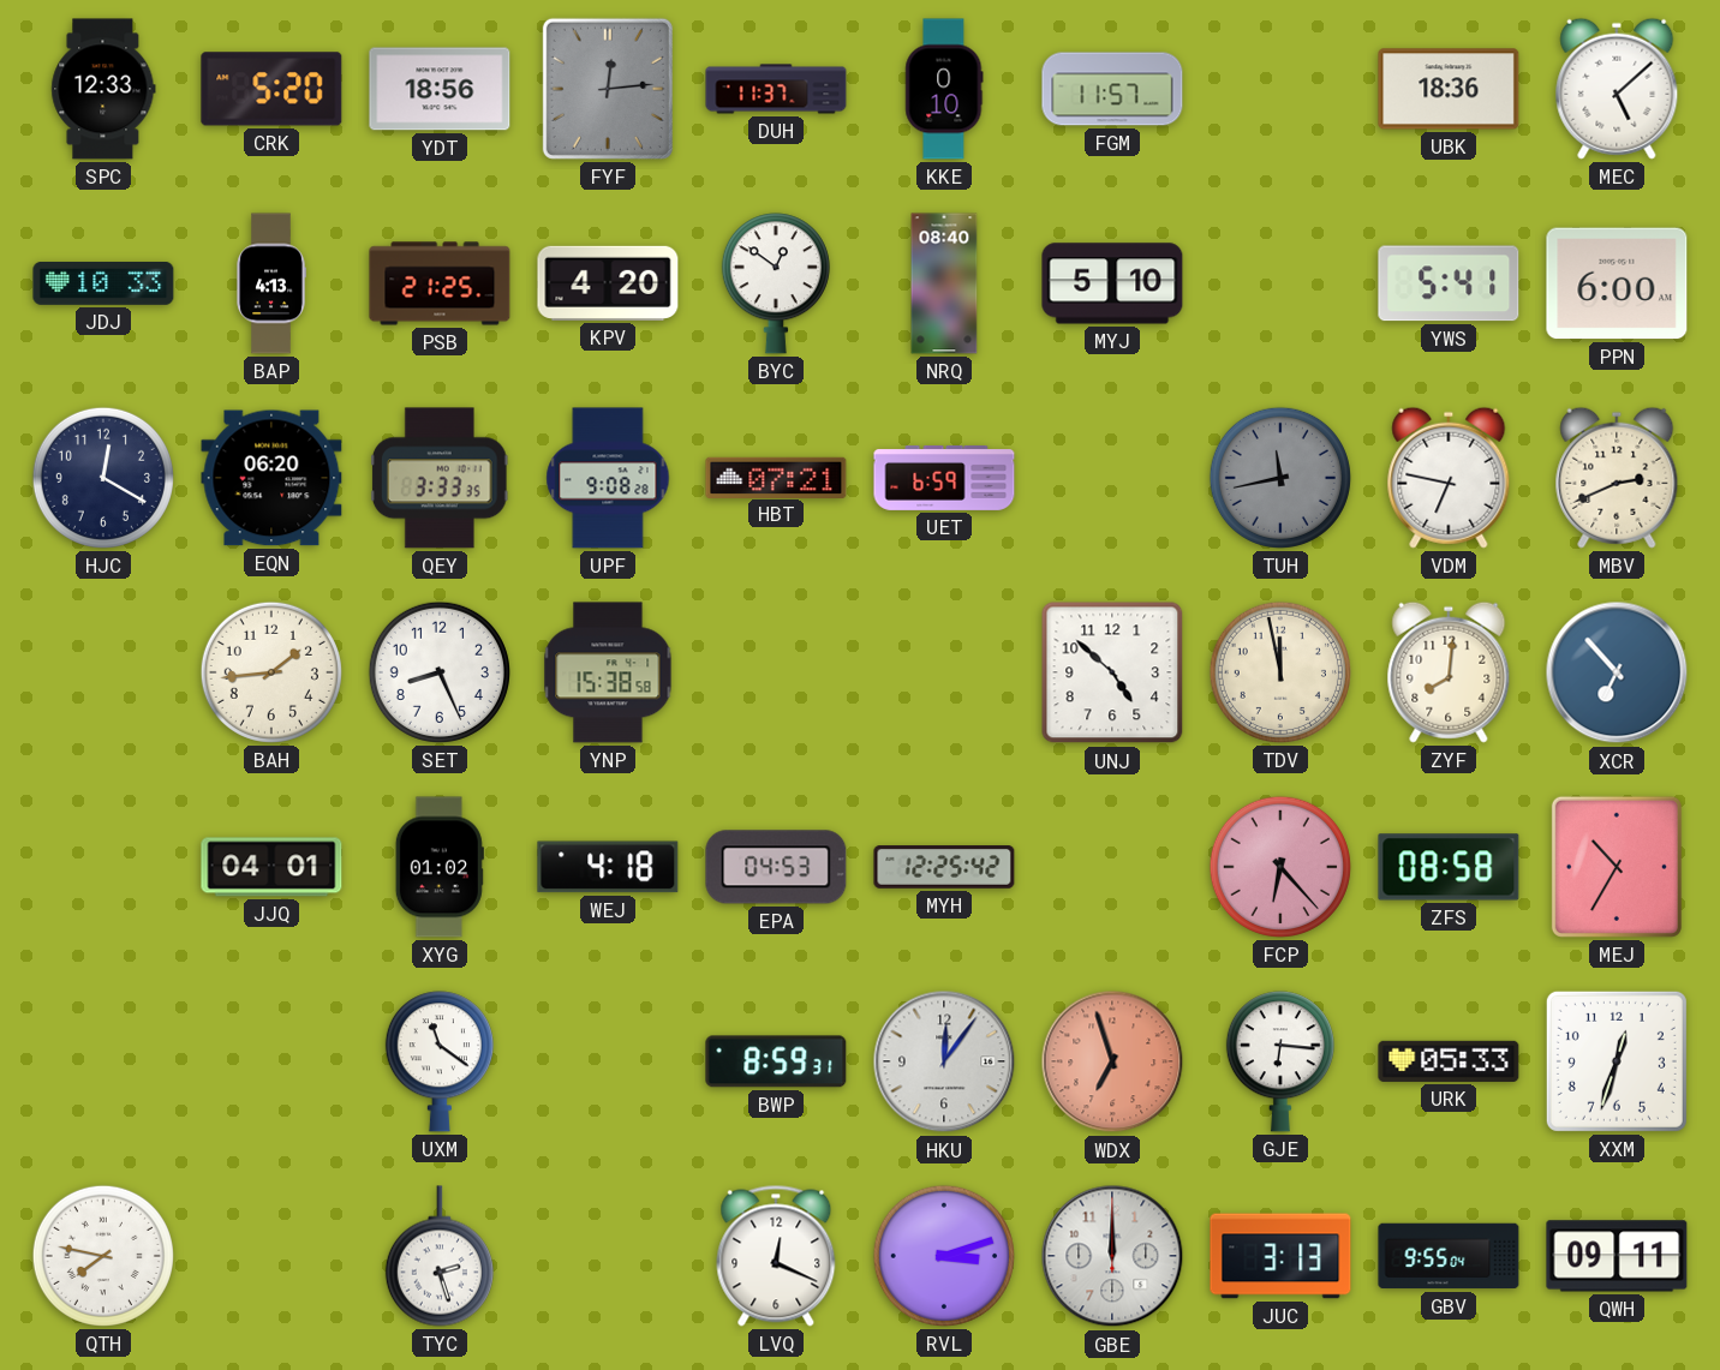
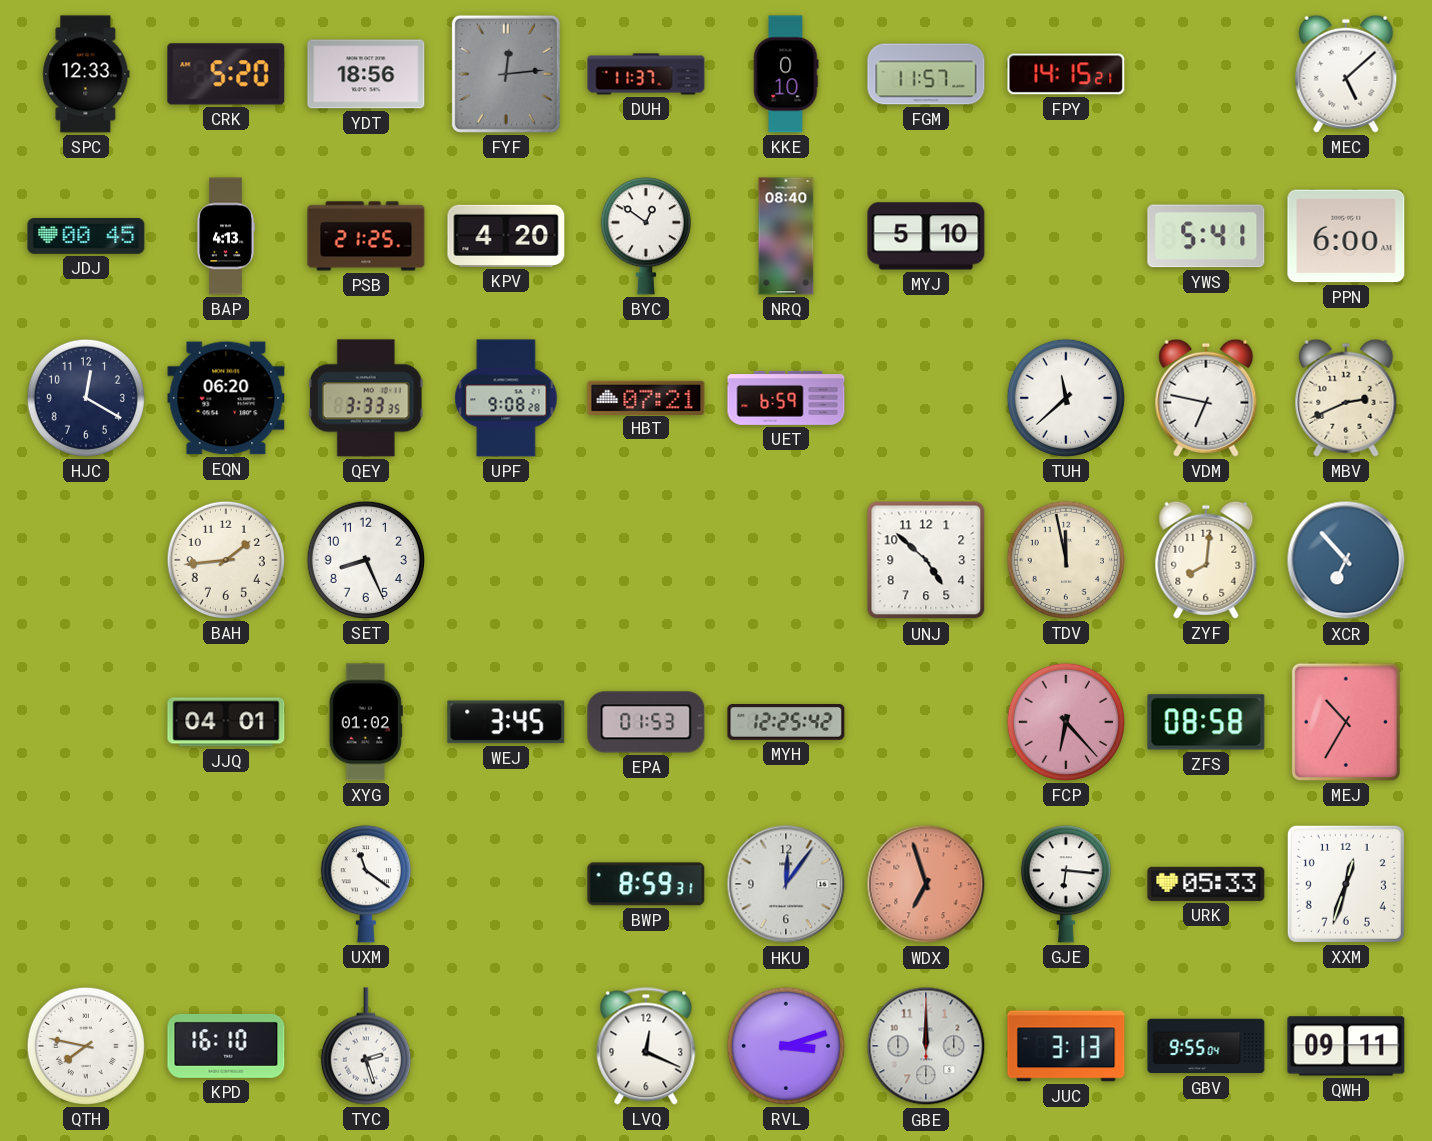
FPY: none -> 14:15 (1066, 74)
UBK: 18:36 -> none (1449, 89)
JDJ: 10:33 -> 00:45 (86, 237)
TUH: 11:43 -> 11:38 (1066, 398)
TUH dial: grey -> white (1066, 398)
YNP: 15:38 -> none (608, 672)
WEJ: 4:18 -> 3:45 (506, 722)
EPA: 04:53 -> 01:53 (646, 722)
KPD: none -> 16:10 (226, 1046)
